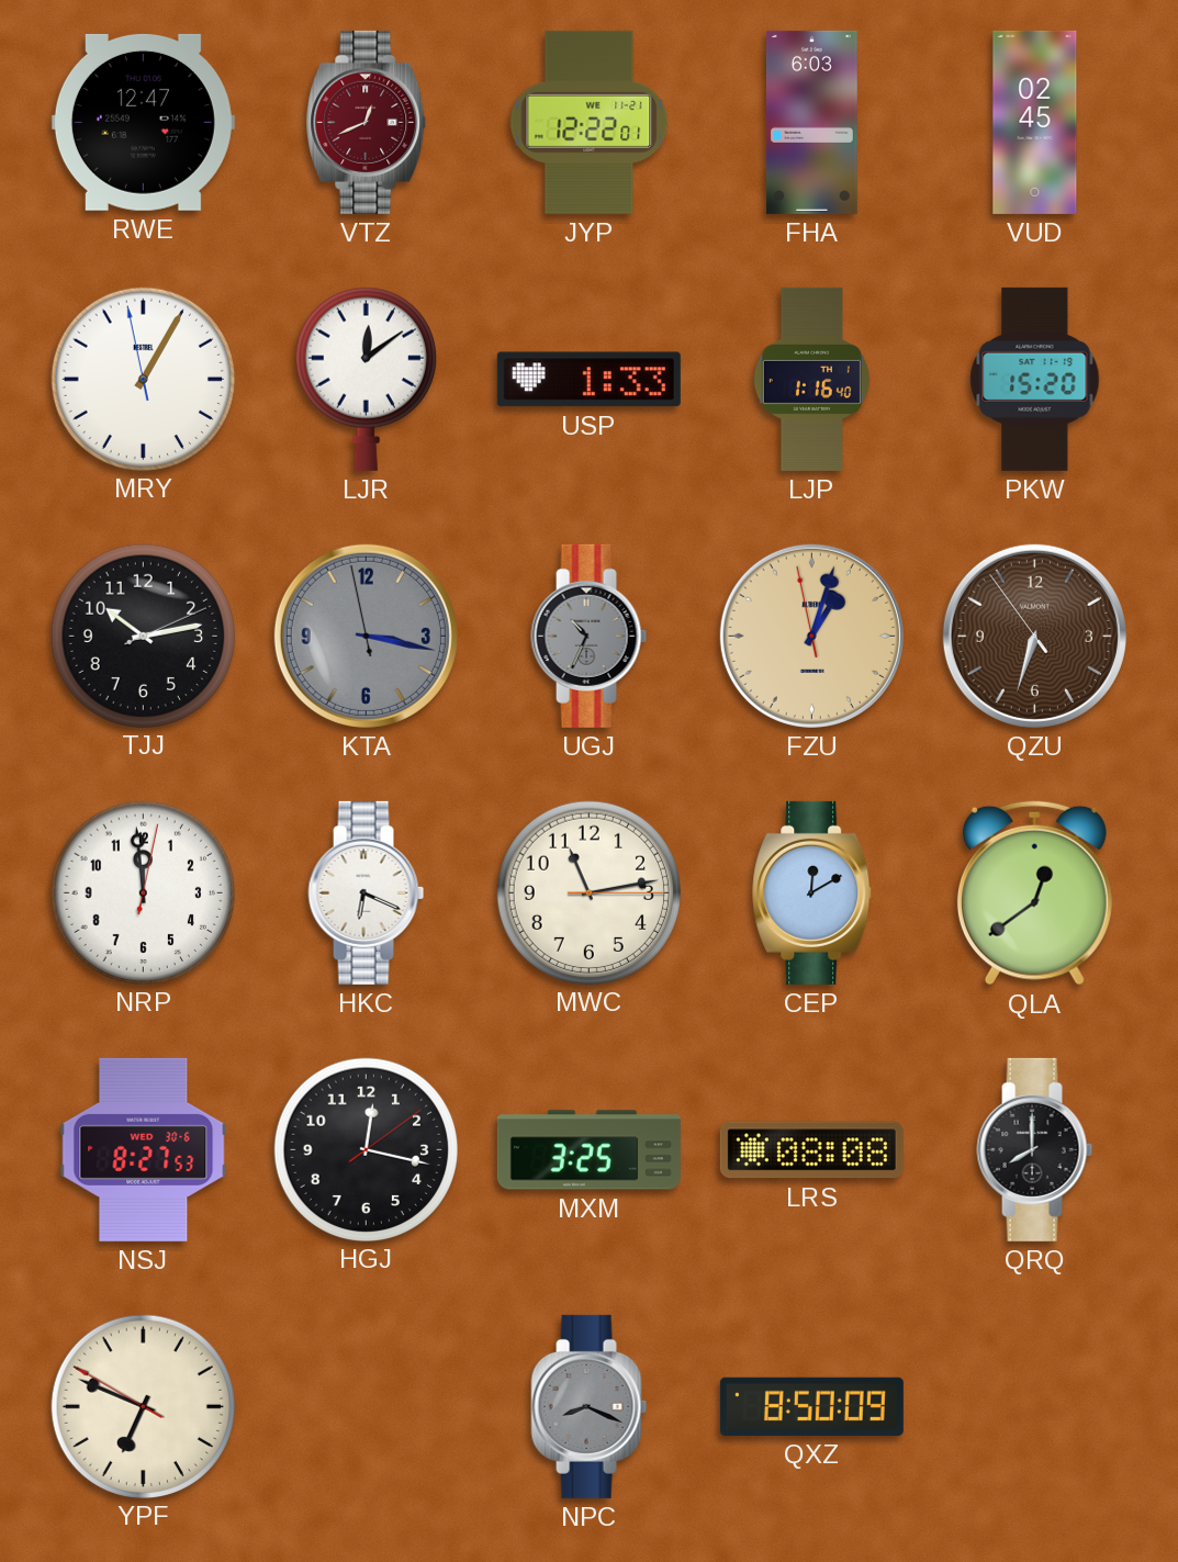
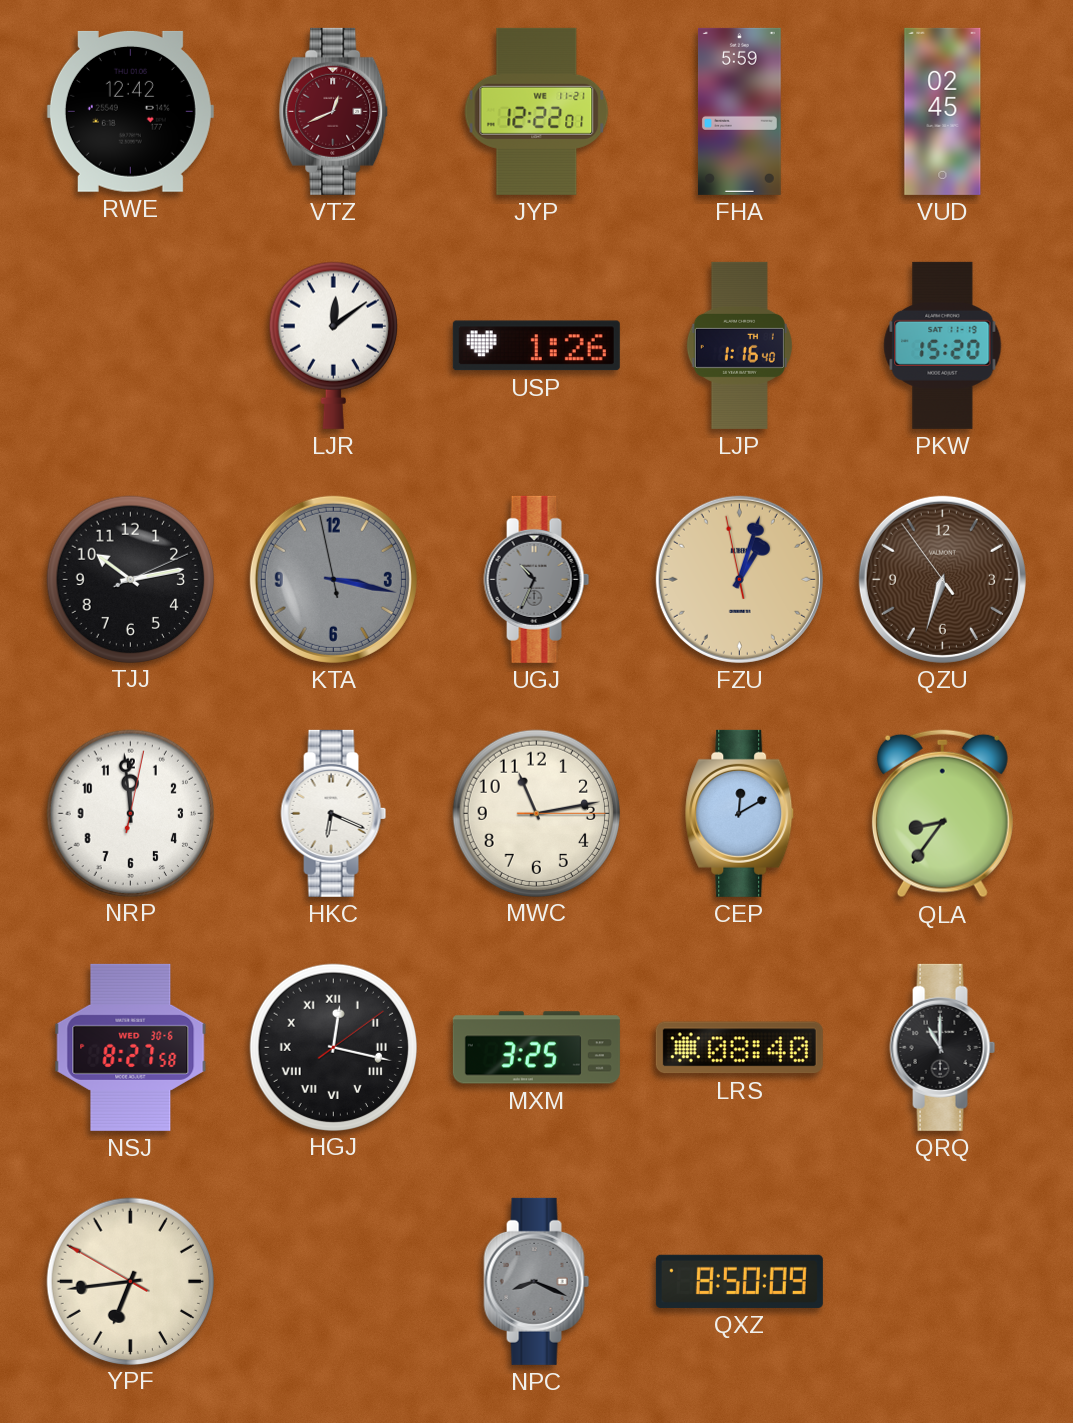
RWE: 12:47 -> 12:42 (130, 111)
FHA: 6:03 -> 5:59 (739, 111)
MRY: 1:04 -> none (143, 379)
USP: 1:33 -> 1:26 (536, 346)
QLA: 12:39 -> 8:36 (942, 814)
NSJ: 8:27:53 -> 8:27:58 (131, 1047)
HGJ numerals: Arabic -> Roman (333, 1047)
LRS: 08:08 -> 08:40 (739, 1048)
QRQ: 8:00 -> 11:00 (943, 1047)
YPF: 6:48 -> 6:43 (130, 1281)
